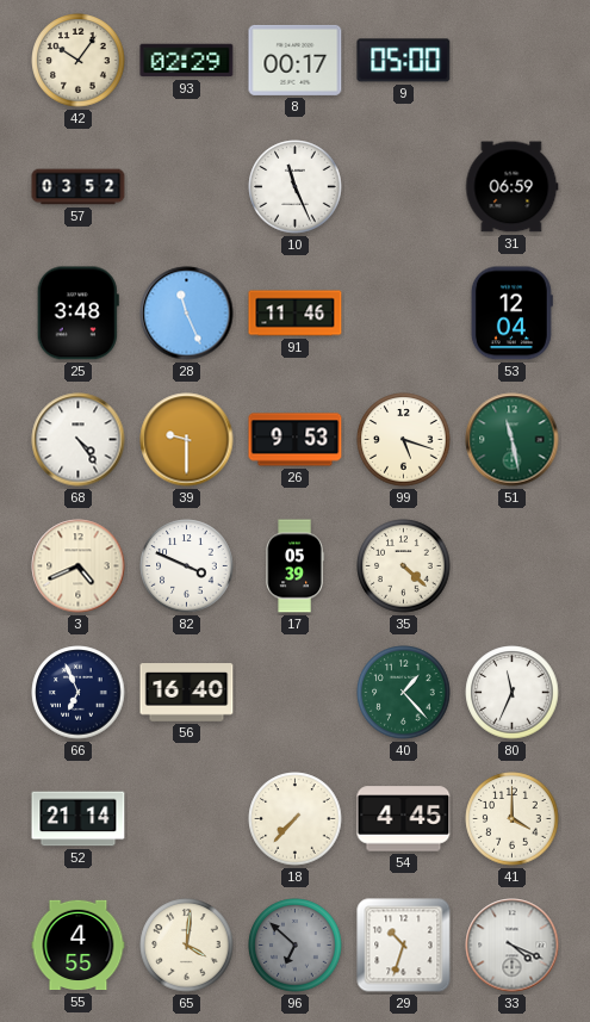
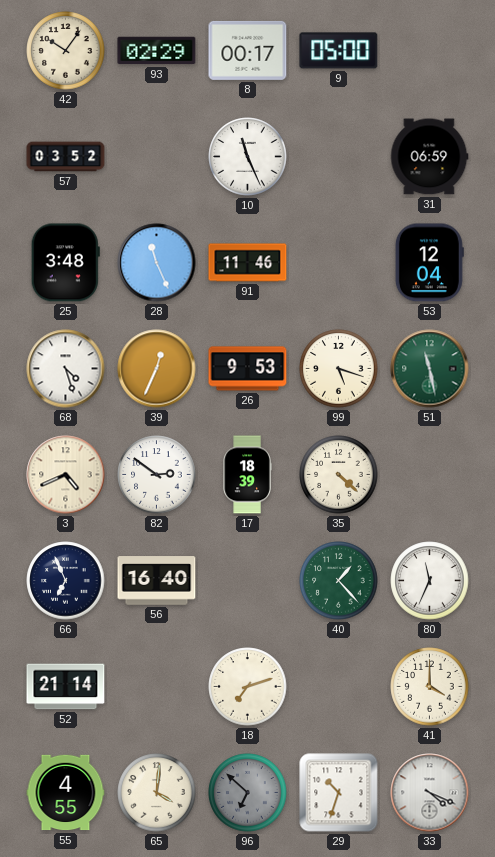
68: 4:24 -> 4:27 (66, 369)
39: 9:30 -> 12:34 (157, 369)
82: 3:49 -> 2:51 (157, 475)
17: 05:39 -> 18:39 (247, 475)
18: 7:37 -> 7:12 (248, 687)
54: 4:45 -> none (404, 819)
